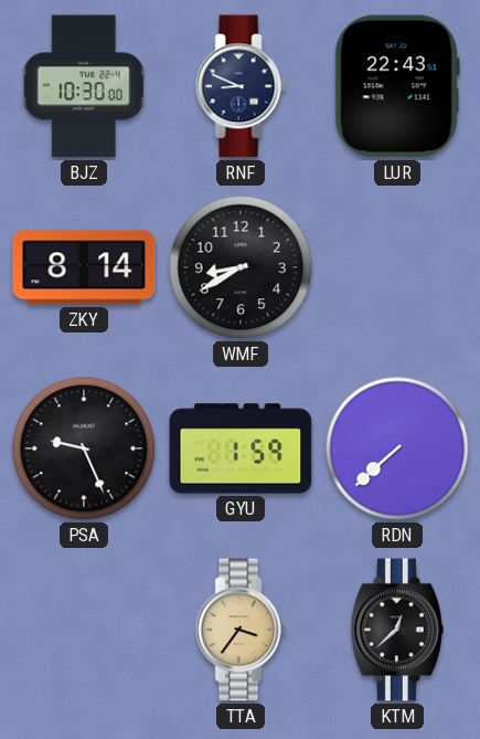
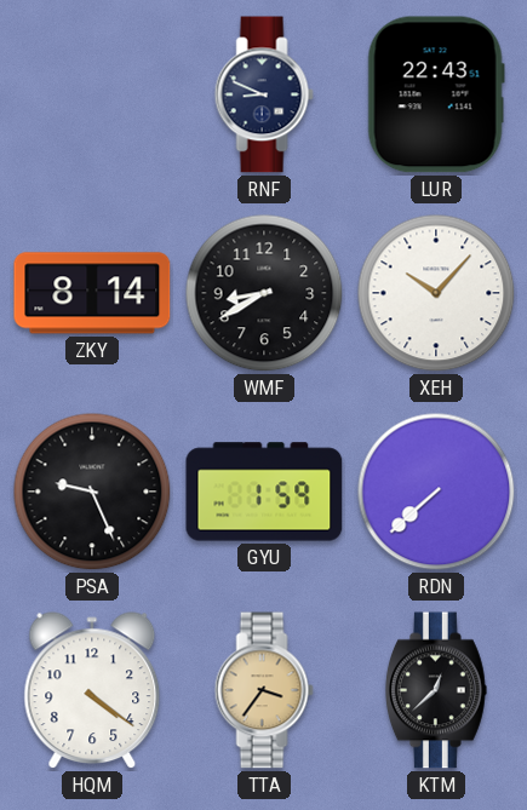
BJZ: 10:30 -> none (84, 86)
XEH: none -> 10:07 (436, 293)
HQM: none -> 4:21 (92, 691)
